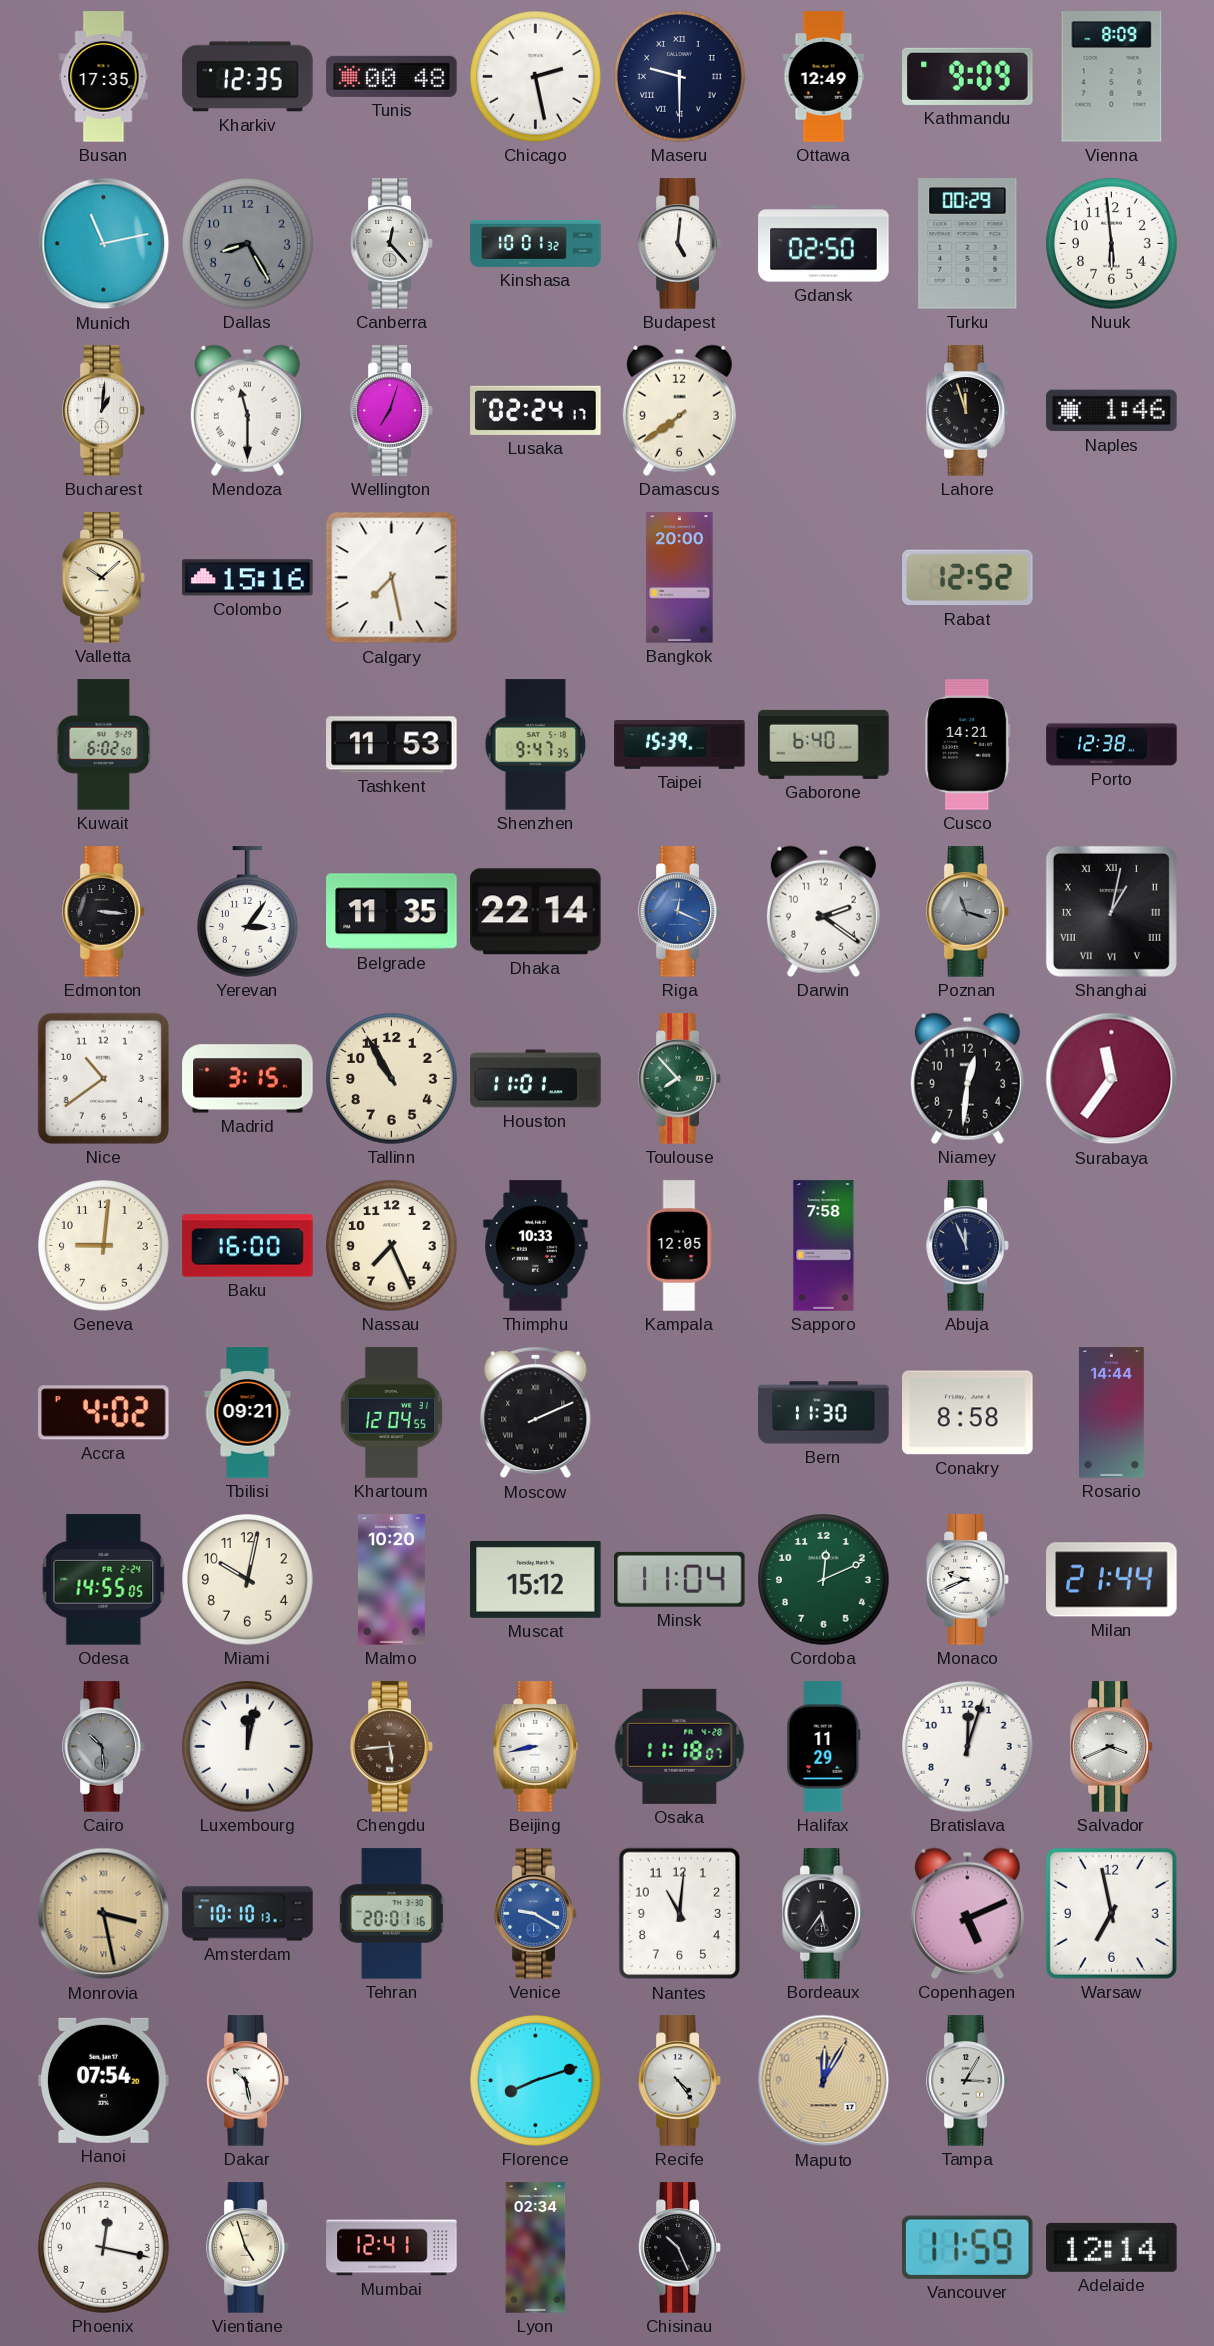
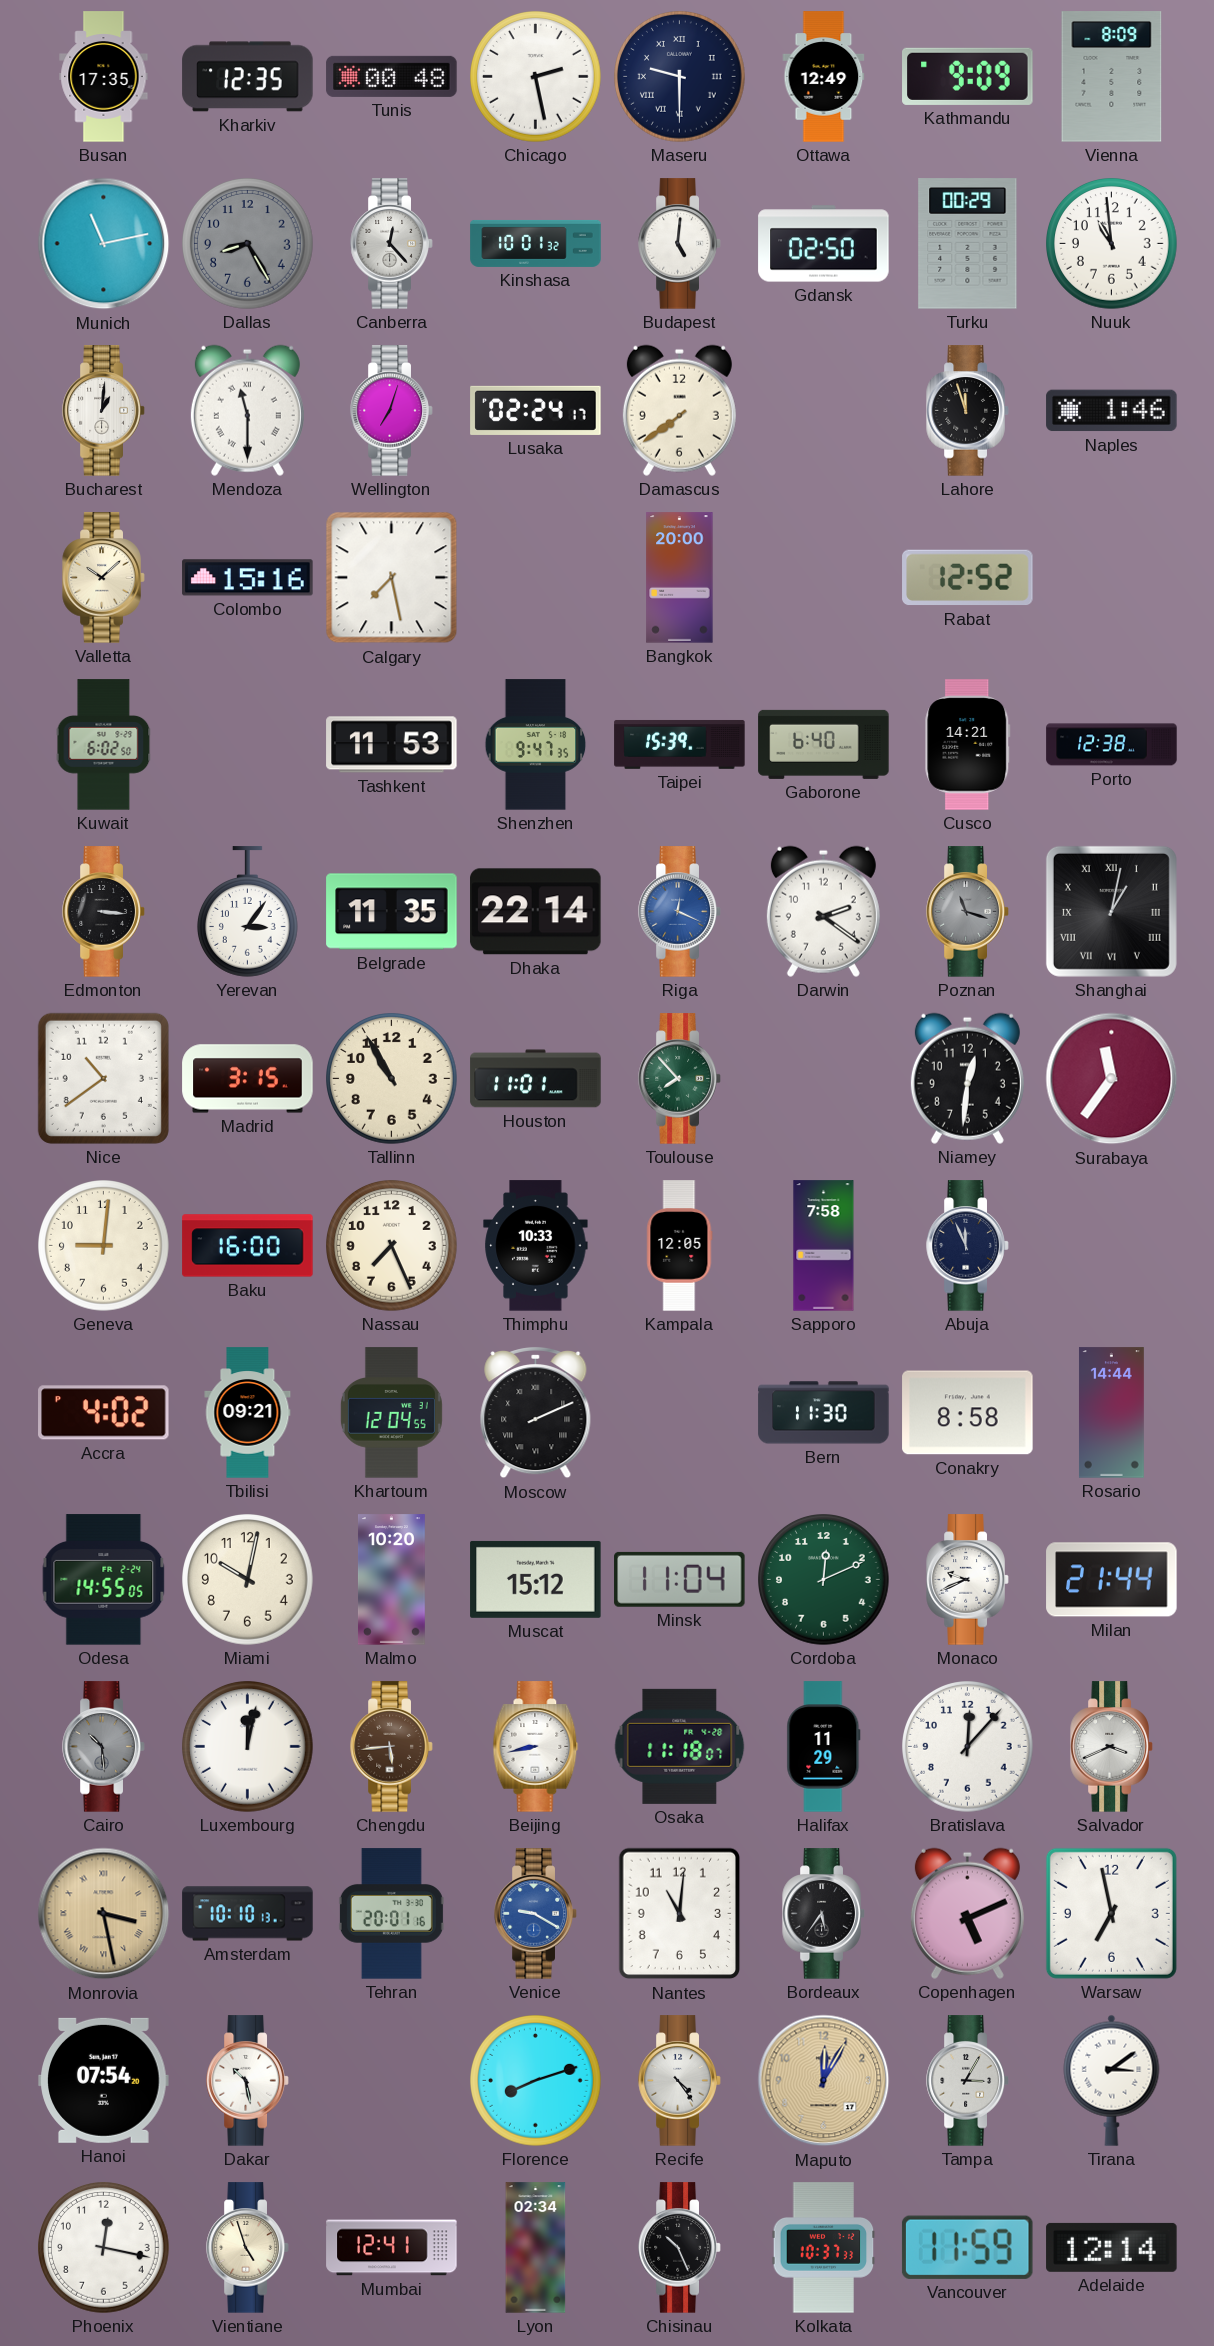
Nuuk: 5:59 -> 10:59 (1112, 244)
Bratislava: 12:03 -> 12:07 (968, 1747)
Tirana: none -> 3:09 (1112, 2080)
Kolkata: none -> 10:37 (824, 2248)
